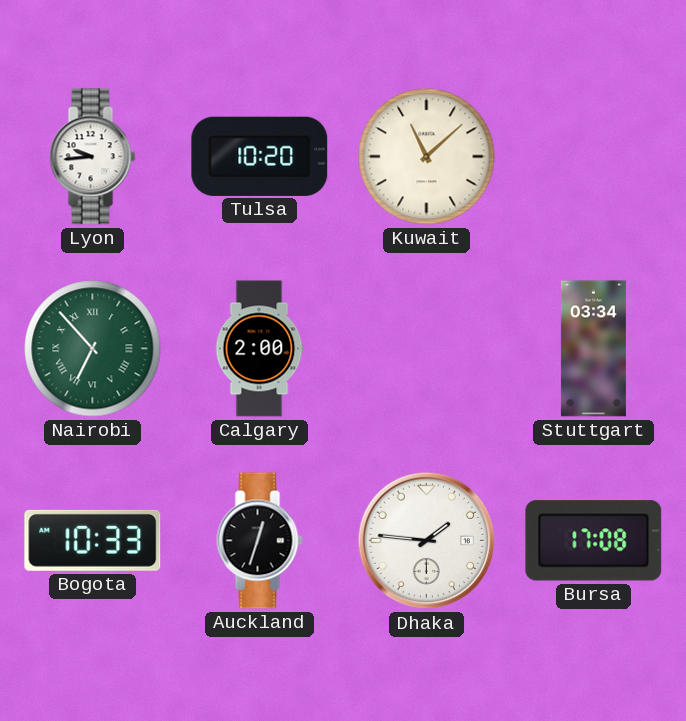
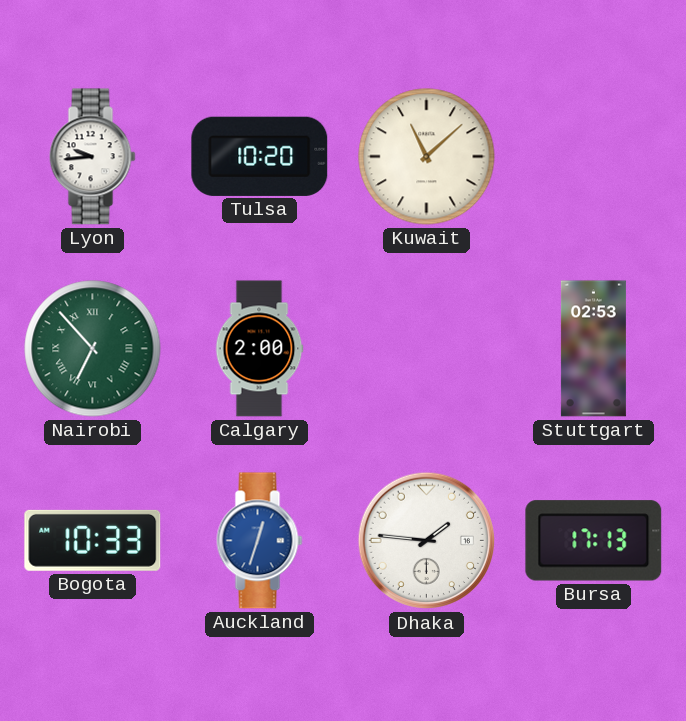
Stuttgart: 03:34 -> 02:53 (593, 349)
Auckland dial: black -> blue (260, 541)
Bursa: 17:08 -> 17:13 (594, 541)
